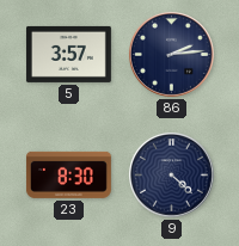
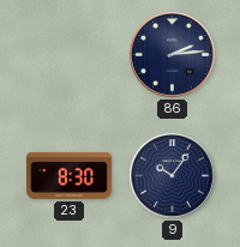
5: 3:57 -> none (68, 54)
9: 4:22 -> 10:06 (172, 175)
